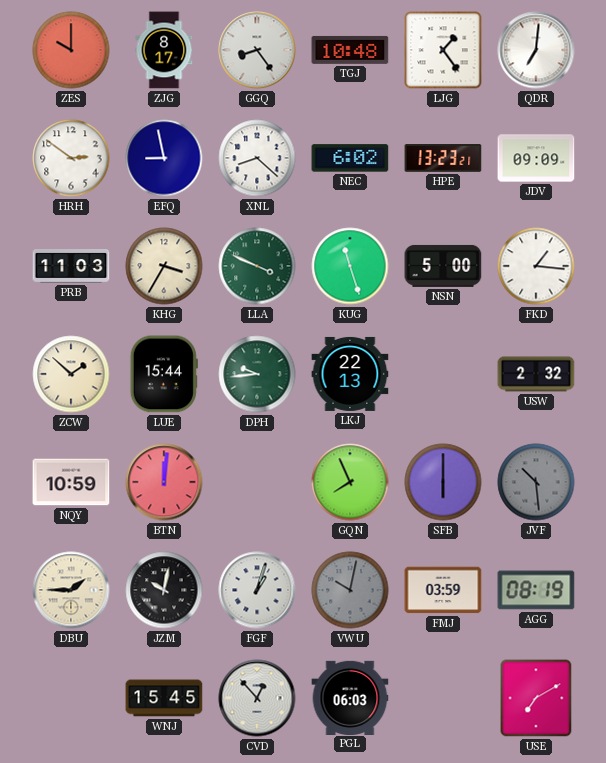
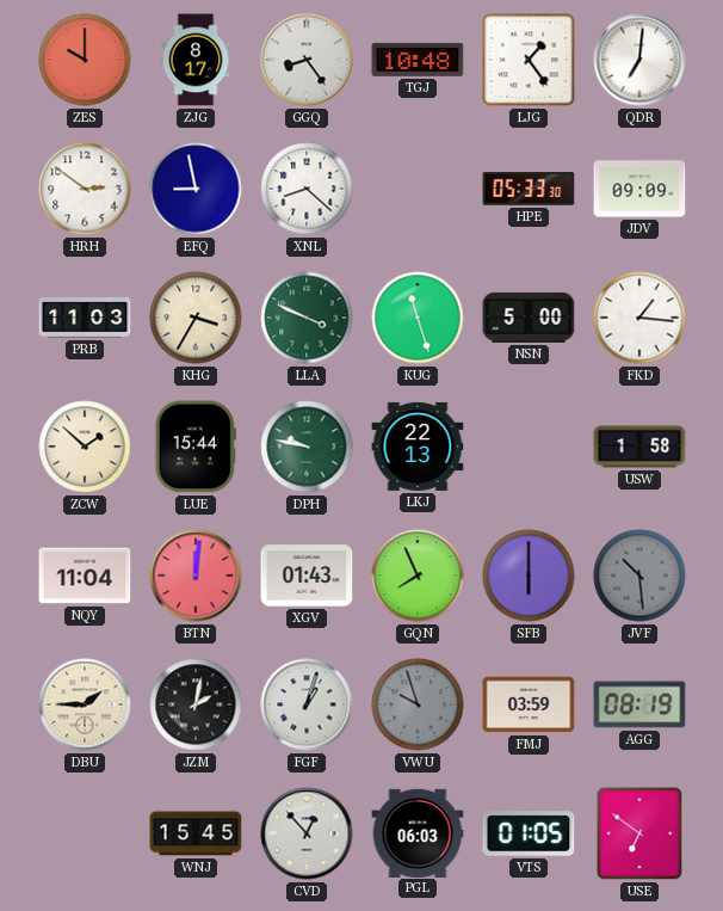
NEC: 6:02 -> none (350, 158)
HPE: 13:23 -> 05:33 (529, 189)
DPH: 9:44 -> 9:47 (307, 447)
USW: 2:32 -> 1:58 (639, 447)
NQY: 10:59 -> 11:04 (85, 575)
XGV: none -> 01:43 (307, 575)
JZM: 10:02 -> 2:02 (196, 704)
VWU: 10:02 -> 9:57 (418, 704)
VTS: none -> 01:05 (529, 833)
USE: 7:10 -> 6:51 (639, 833)
